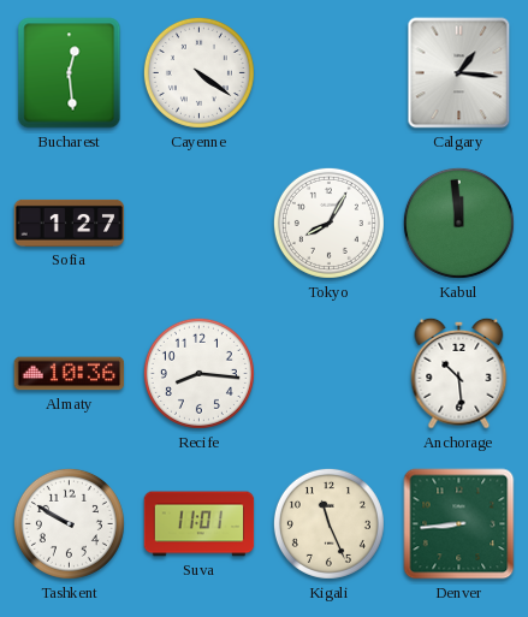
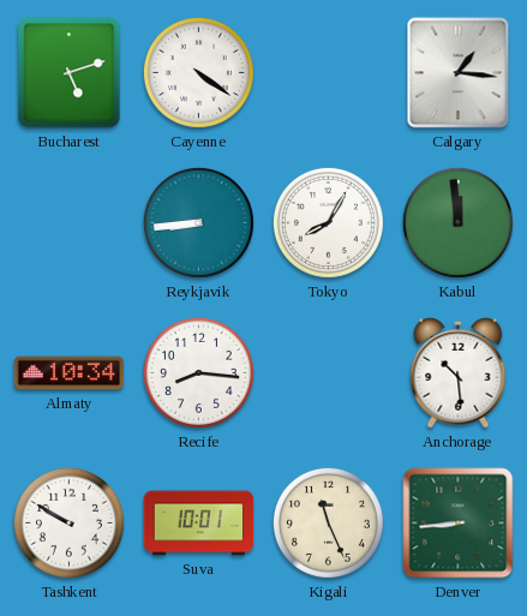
Bucharest: 12:29 -> 5:12 (70, 73)
Sofia: 1:27 -> none (70, 223)
Reykjavik: none -> 8:44 (198, 222)
Almaty: 10:36 -> 10:34 (70, 373)
Suva: 11:01 -> 10:01 (199, 524)
